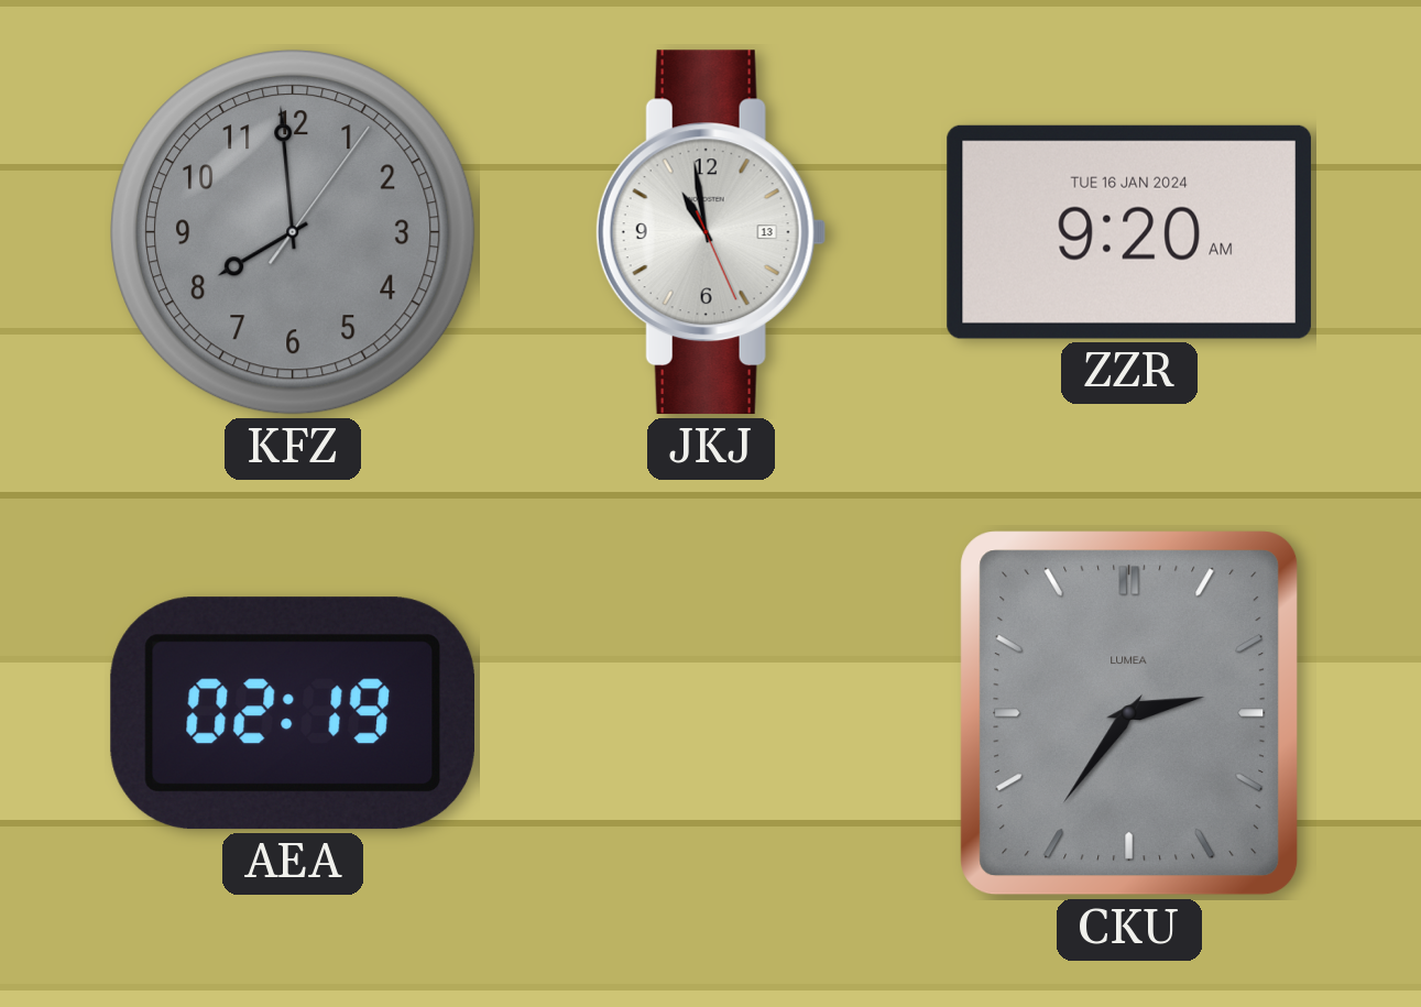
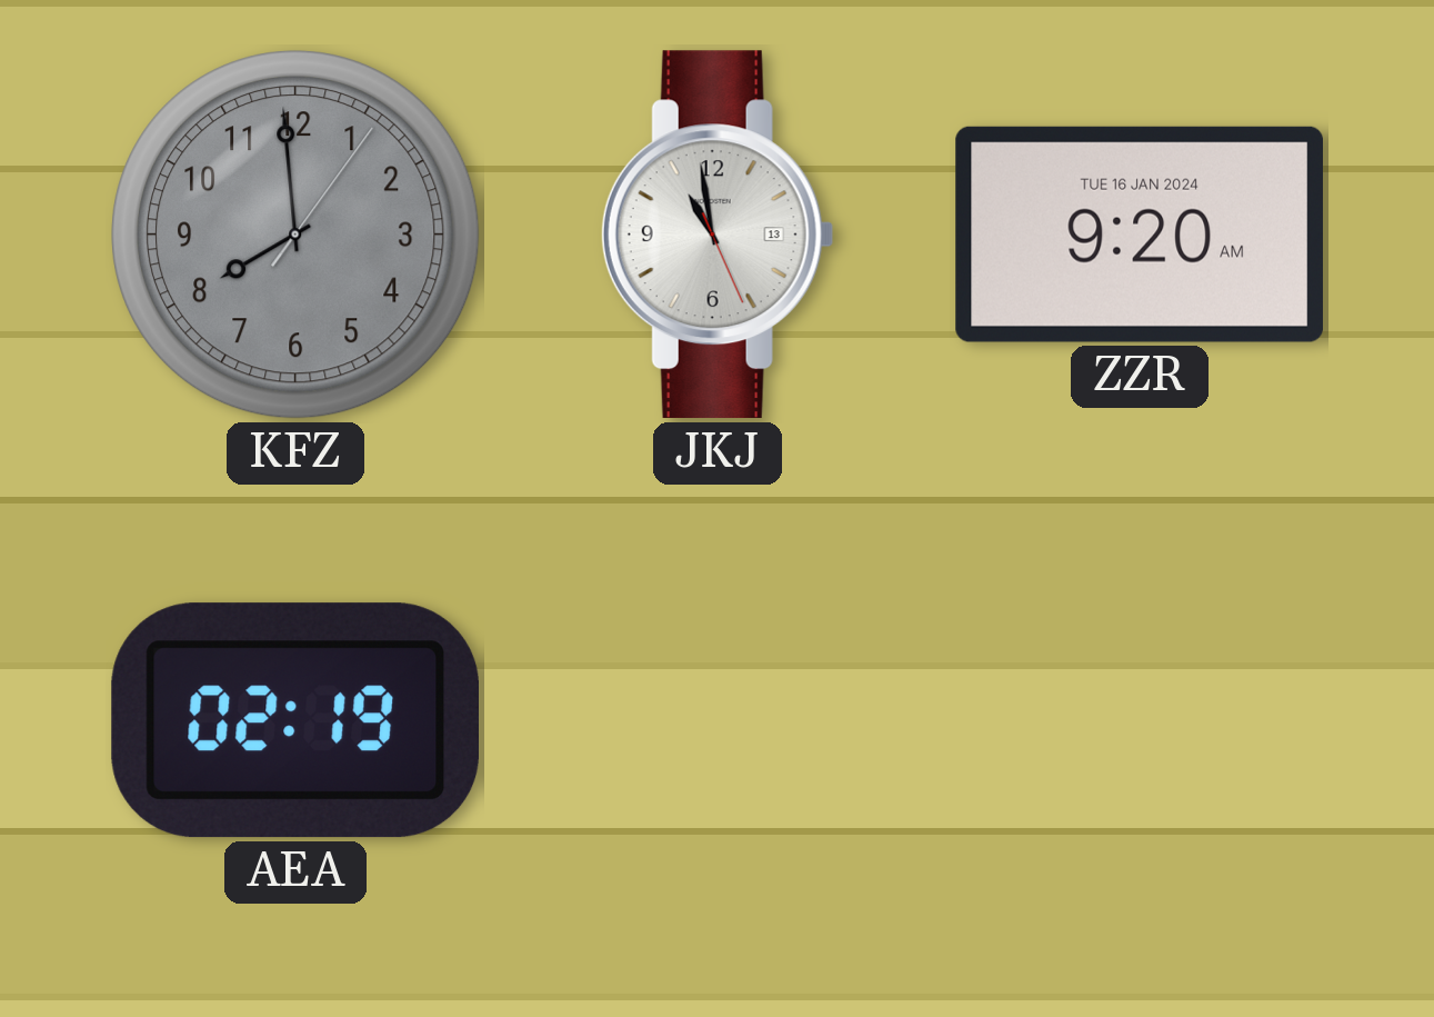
CKU: 2:36 -> none (1129, 713)
